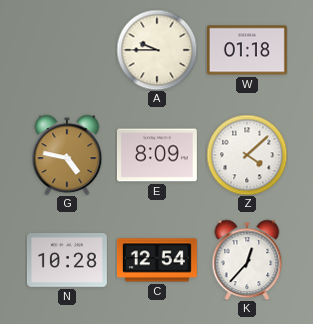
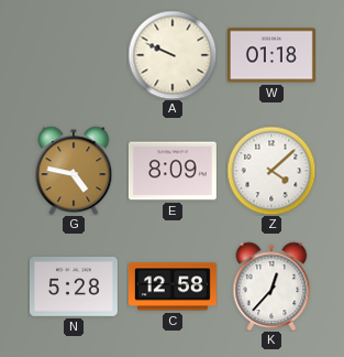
A: 9:45 -> 9:49 (173, 55)
N: 10:28 -> 5:28 (74, 288)
C: 12:54 -> 12:58 (173, 286)
